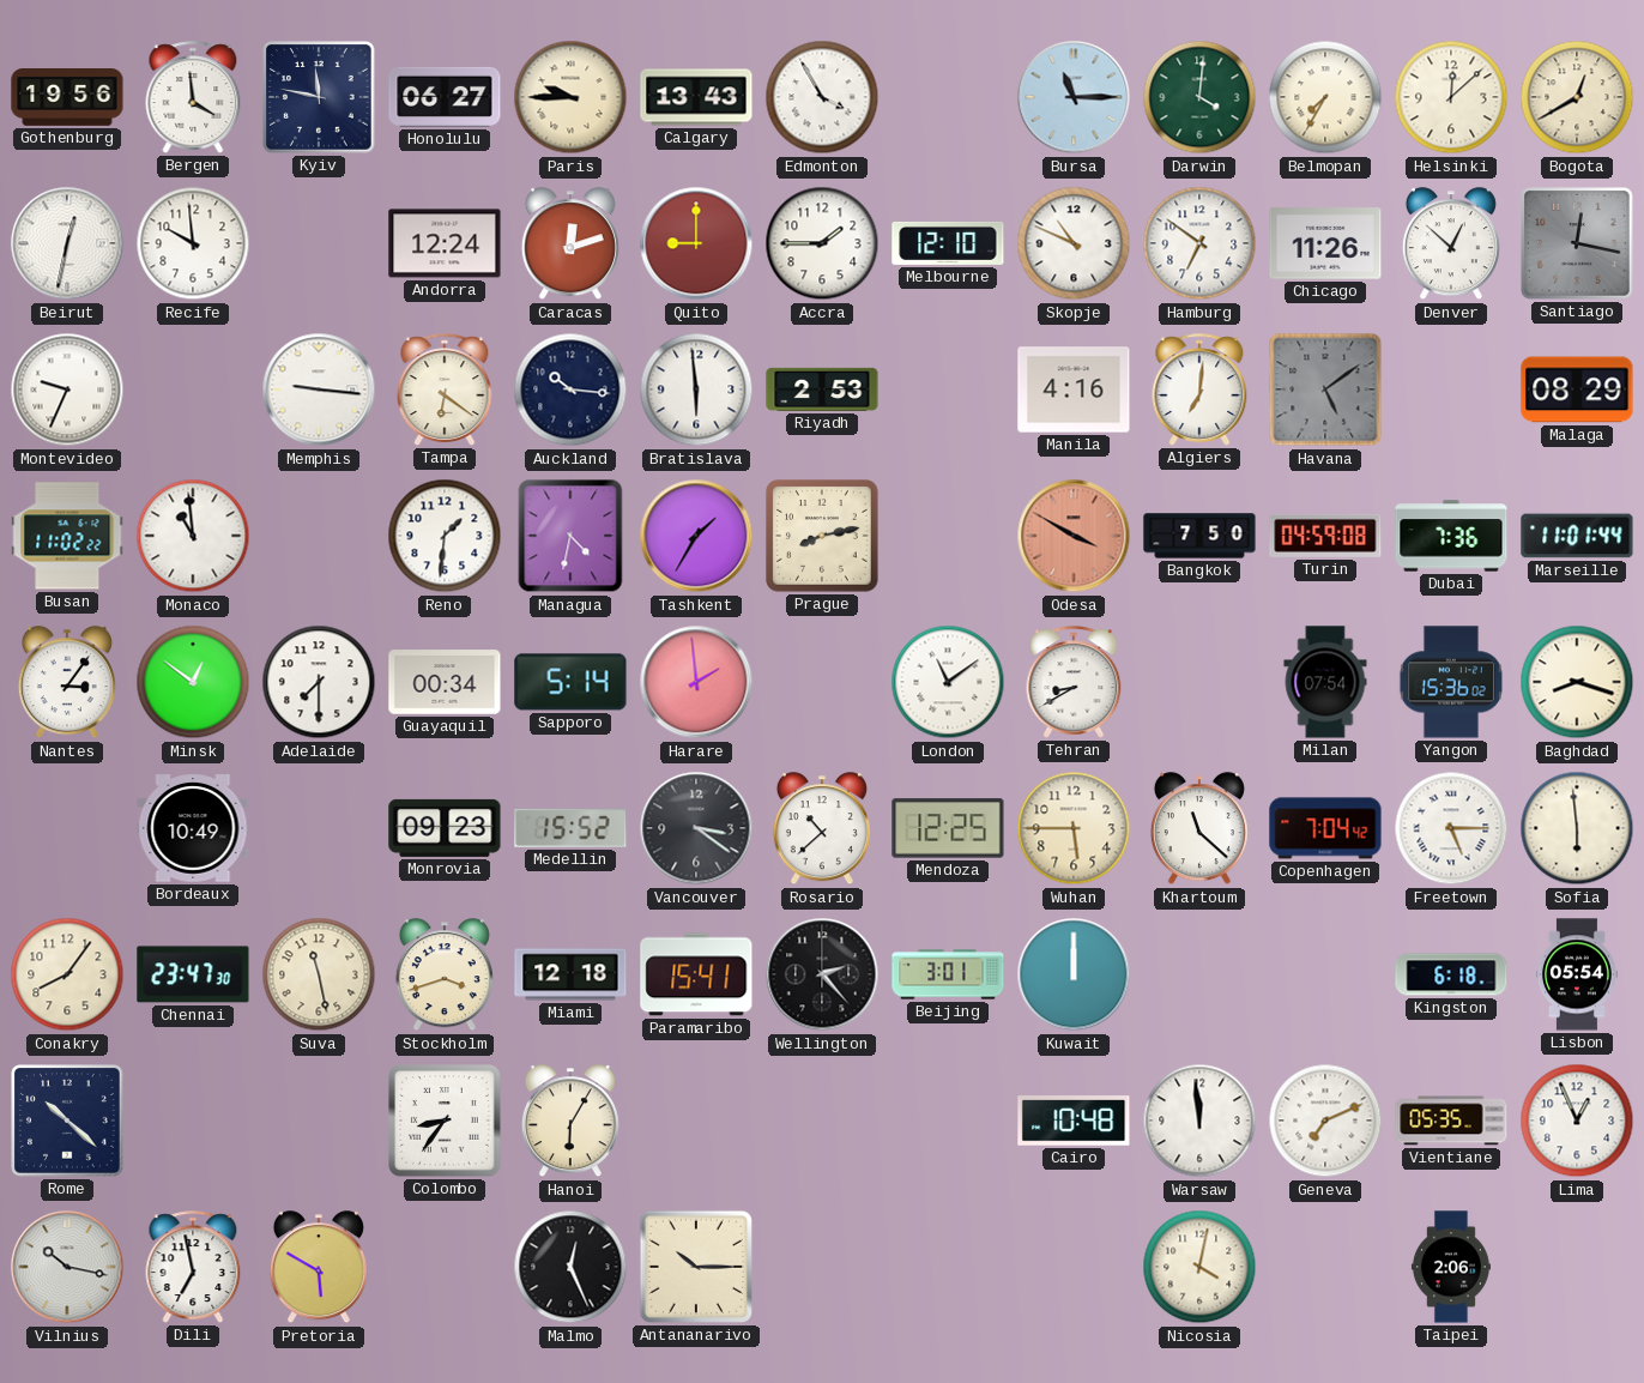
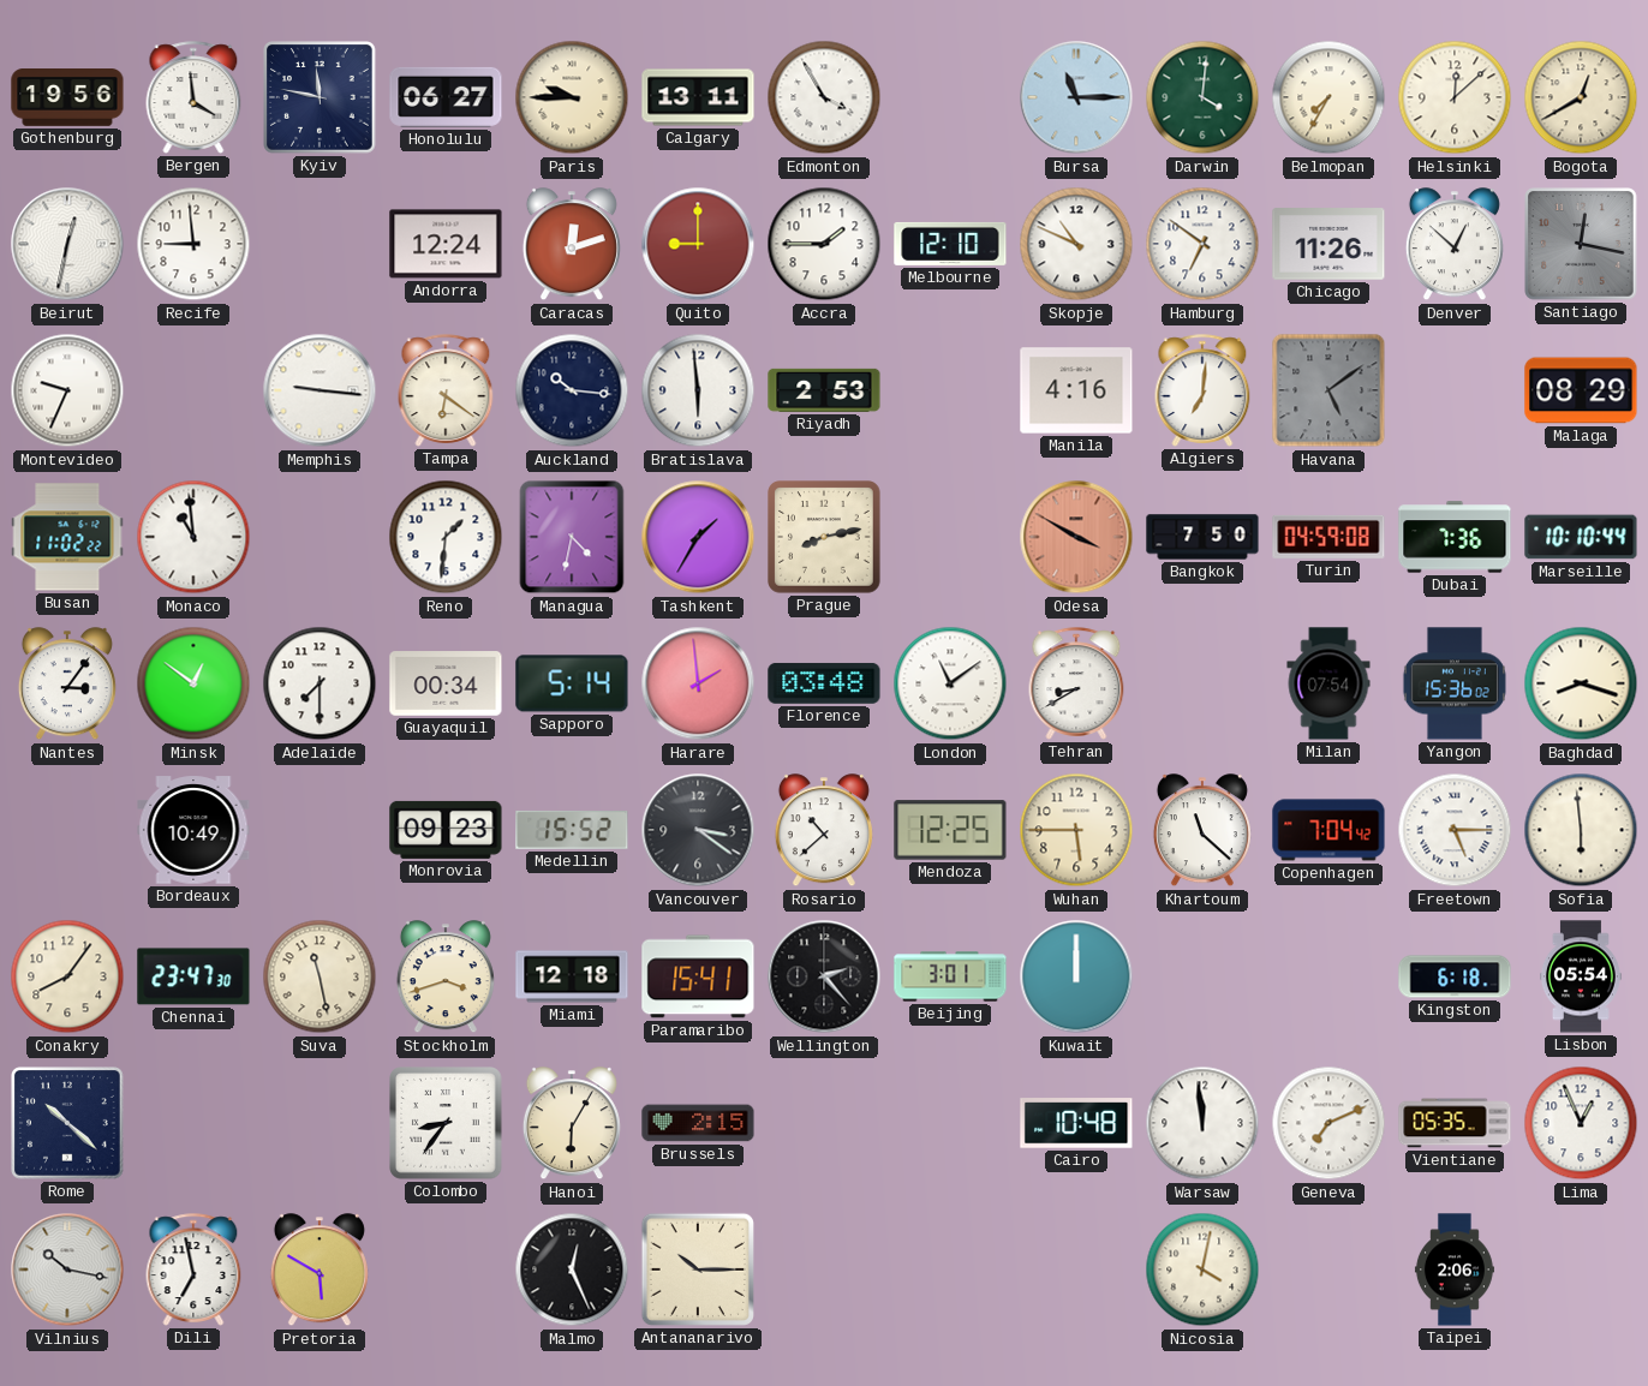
Calgary: 13:43 -> 13:11 (698, 97)
Recife: 9:59 -> 8:59 (193, 244)
Marseille: 11:01 -> 10:10 (1581, 537)
Florence: none -> 03:48 (824, 683)
Brussels: none -> 2:15 (698, 1123)
